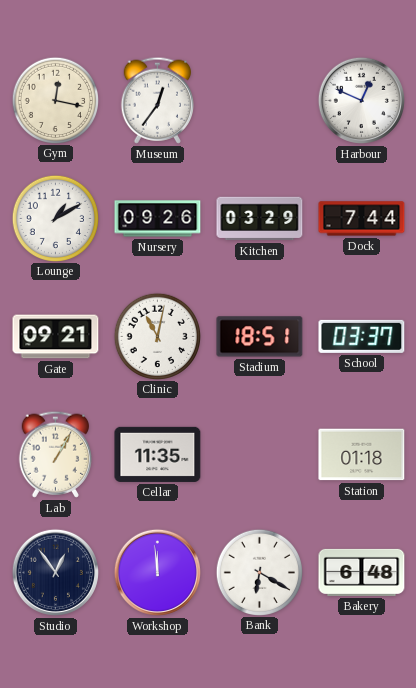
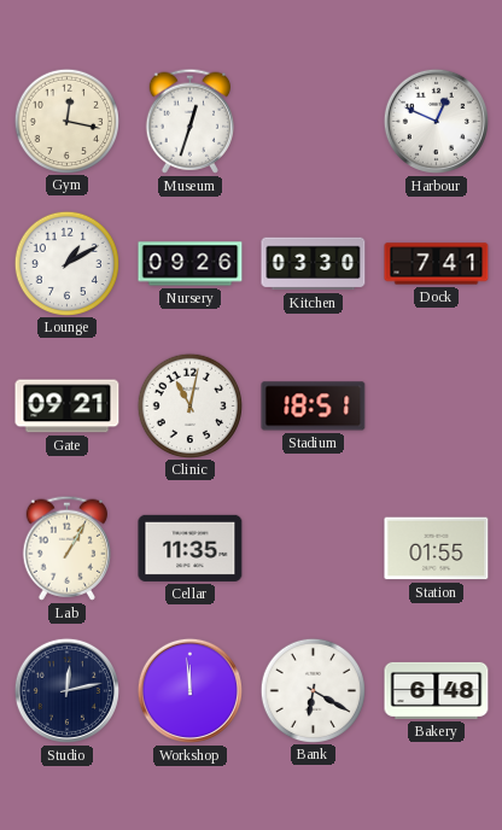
Museum: 12:36 -> 12:33 (189, 121)
Kitchen: 03:29 -> 03:30 (314, 264)
Dock: 7:44 -> 7:41 (437, 264)
School: 03:37 -> none (362, 336)
Station: 01:18 -> 01:55 (437, 549)
Studio: 12:54 -> 12:13 (66, 690)
